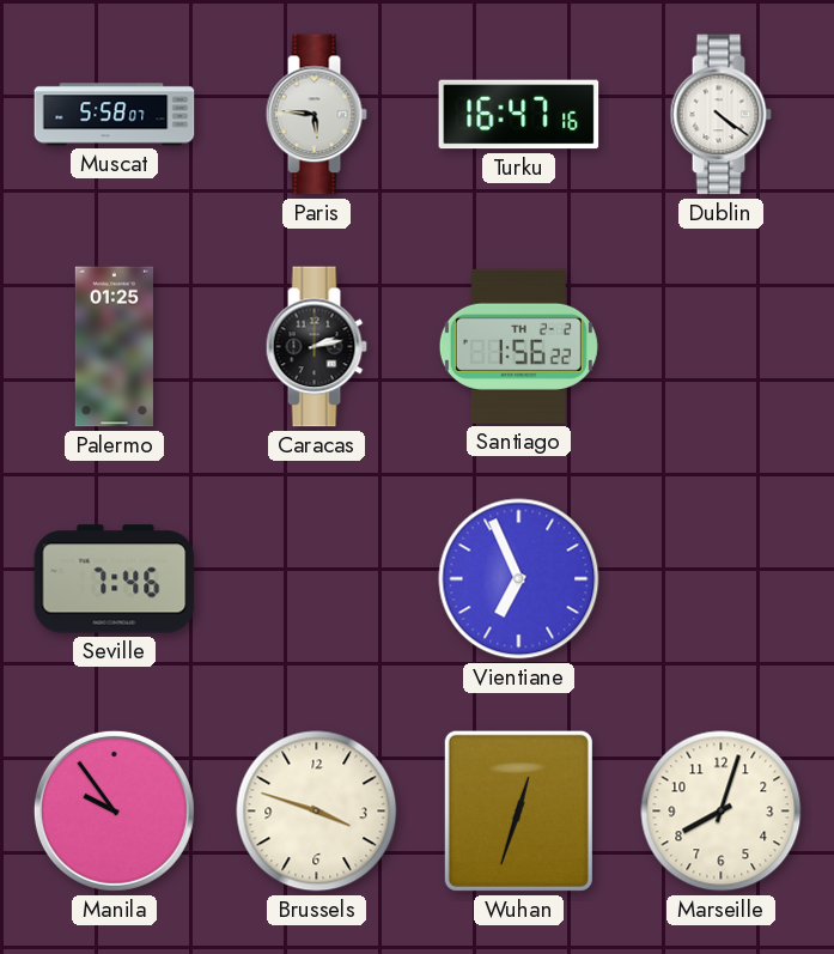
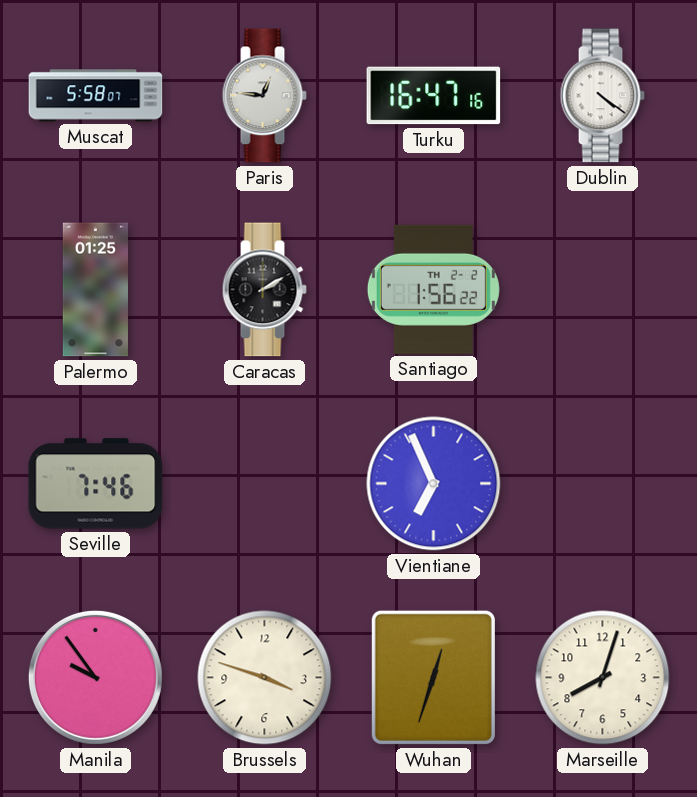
Paris: 5:46 -> 12:46 (264, 96)
Caracas: 2:13 -> 2:10 (264, 290)
